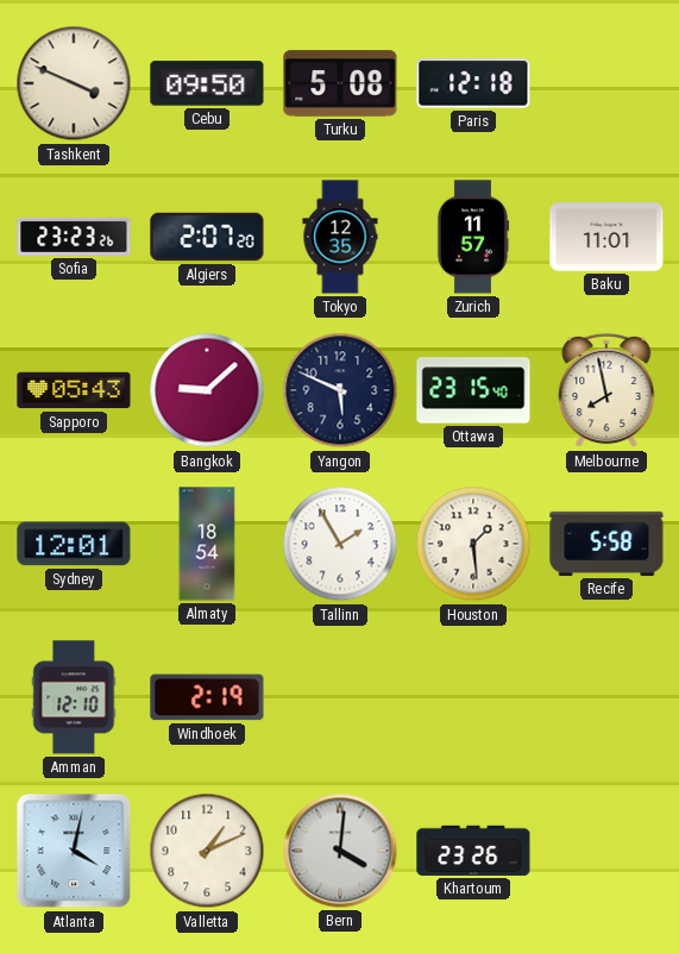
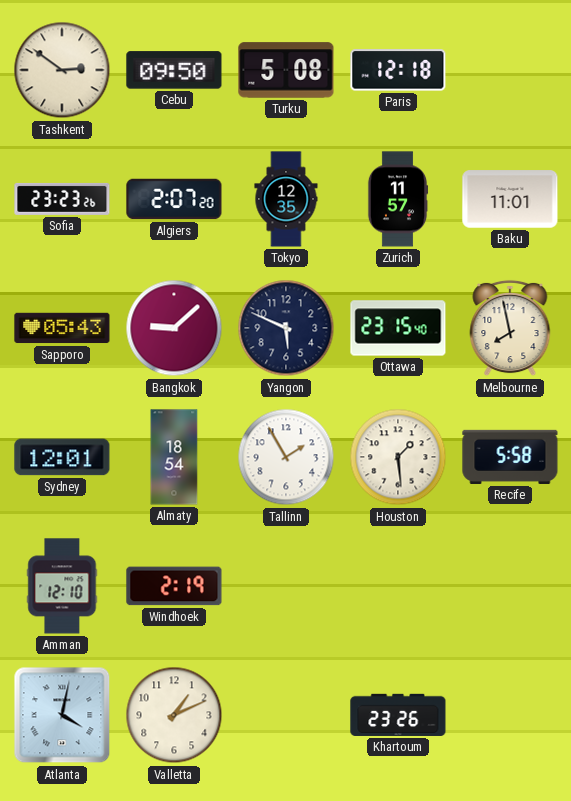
Tashkent: 3:49 -> 2:51 (62, 70)
Bern: 4:01 -> none (340, 851)
